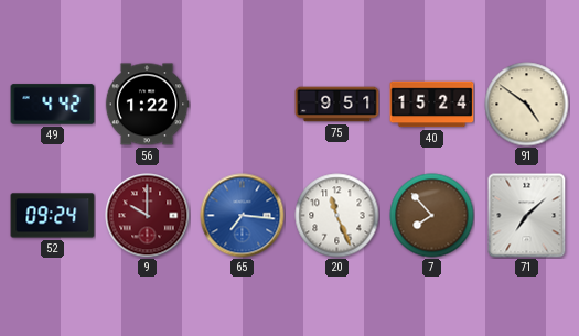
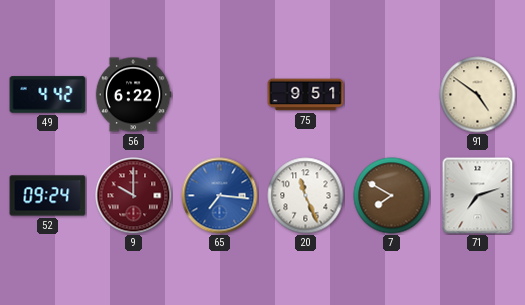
56: 1:22 -> 6:22 (133, 95)
40: 15:24 -> none (432, 105)
7: 7:53 -> 7:50 (392, 196)
71: 7:08 -> 7:12 (478, 196)
